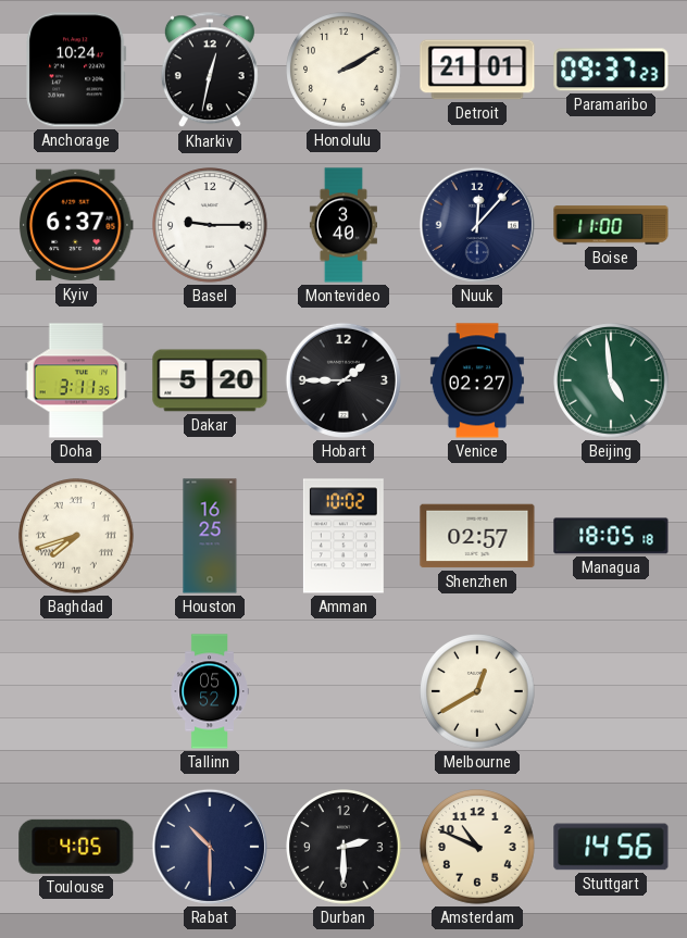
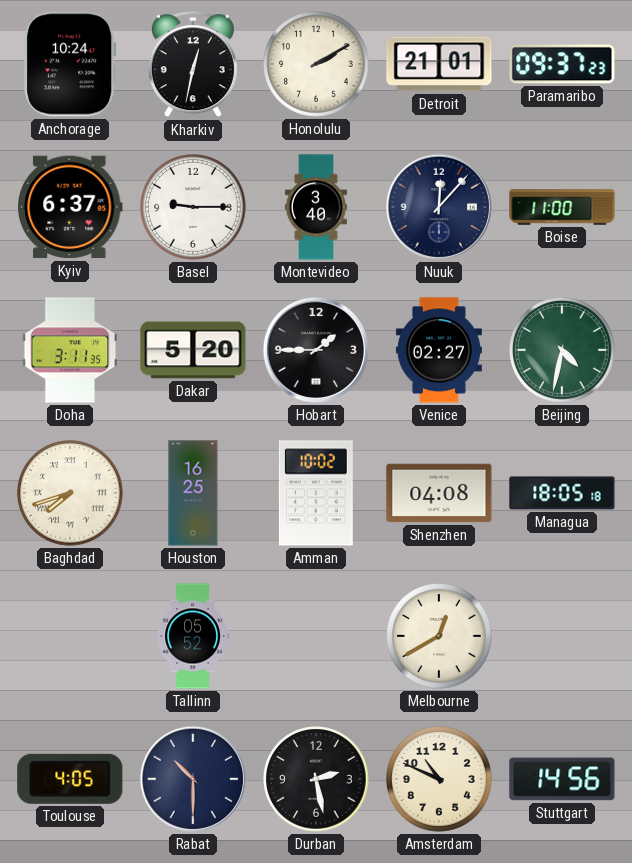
Beijing: 4:59 -> 4:32 (562, 350)
Shenzhen: 02:57 -> 04:08 (439, 493)
Durban: 2:30 -> 2:28 (316, 779)
